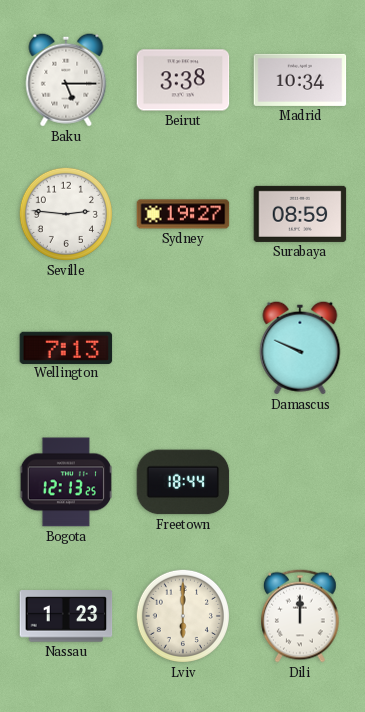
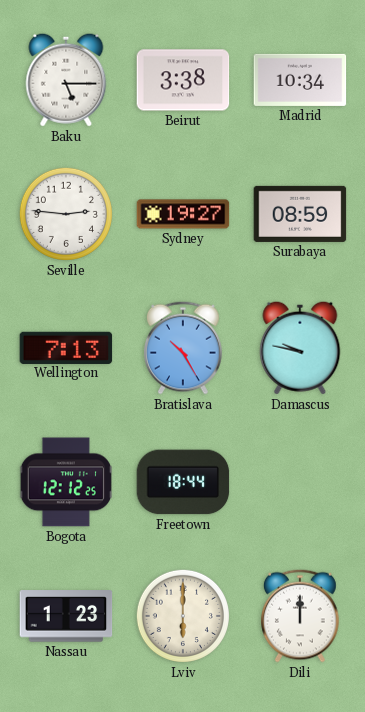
Bratislava: none -> 10:25 (184, 348)
Damascus: 9:49 -> 9:47 (300, 348)
Bogota: 12:13 -> 12:12 (66, 482)
